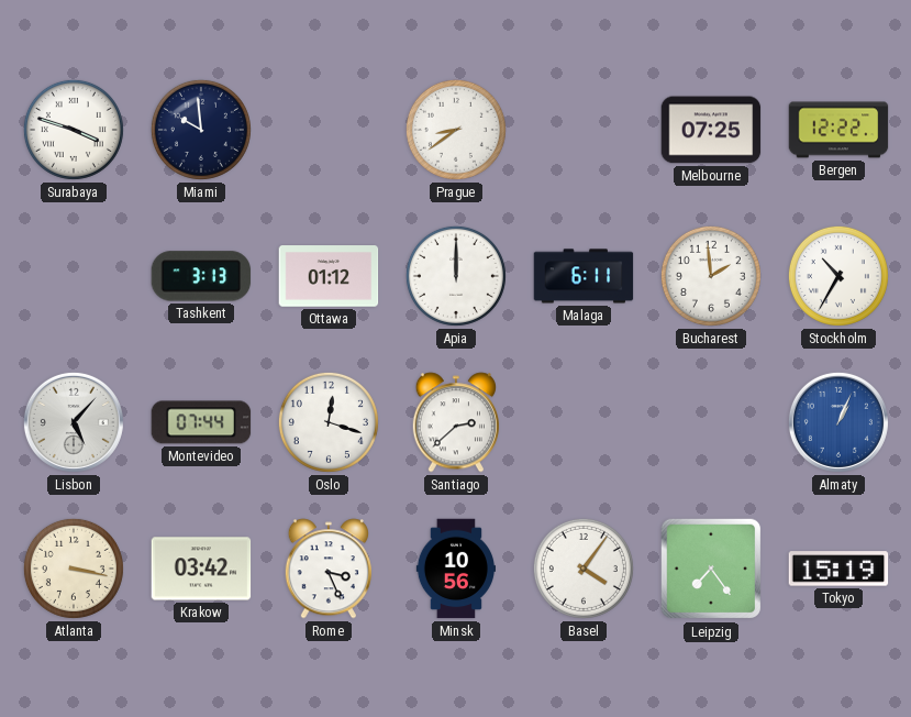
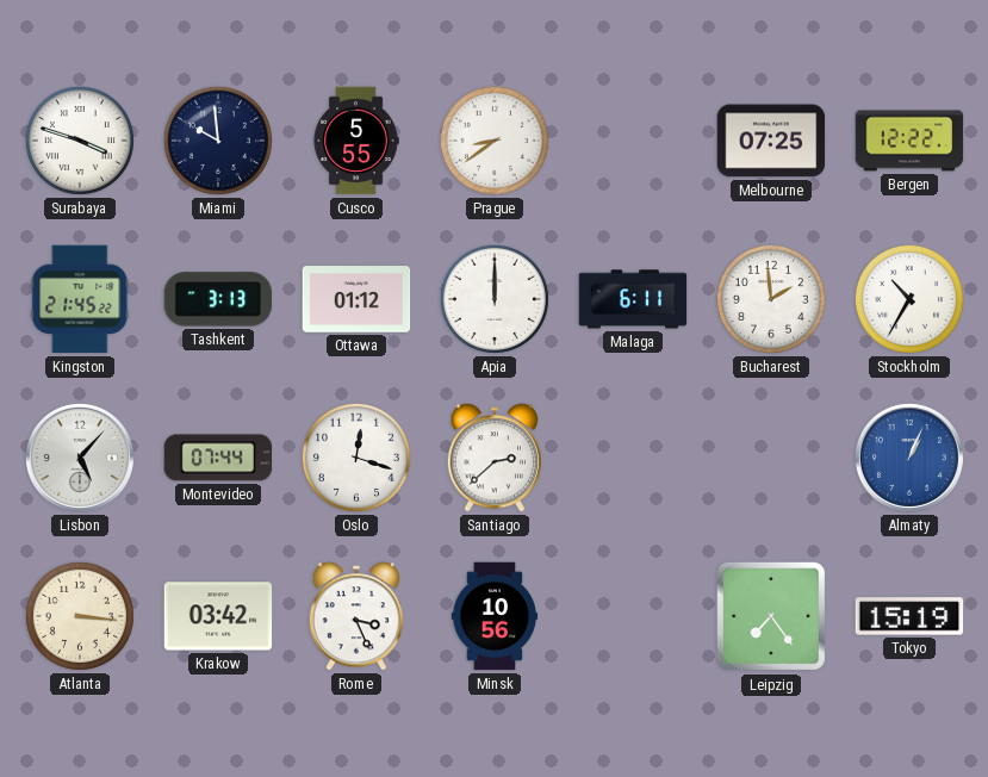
Cusco: none -> 5:55 (356, 141)
Kingston: none -> 21:45 (80, 299)
Atlanta: 3:17 -> 3:16 (80, 616)
Basel: 4:06 -> none (584, 569)
